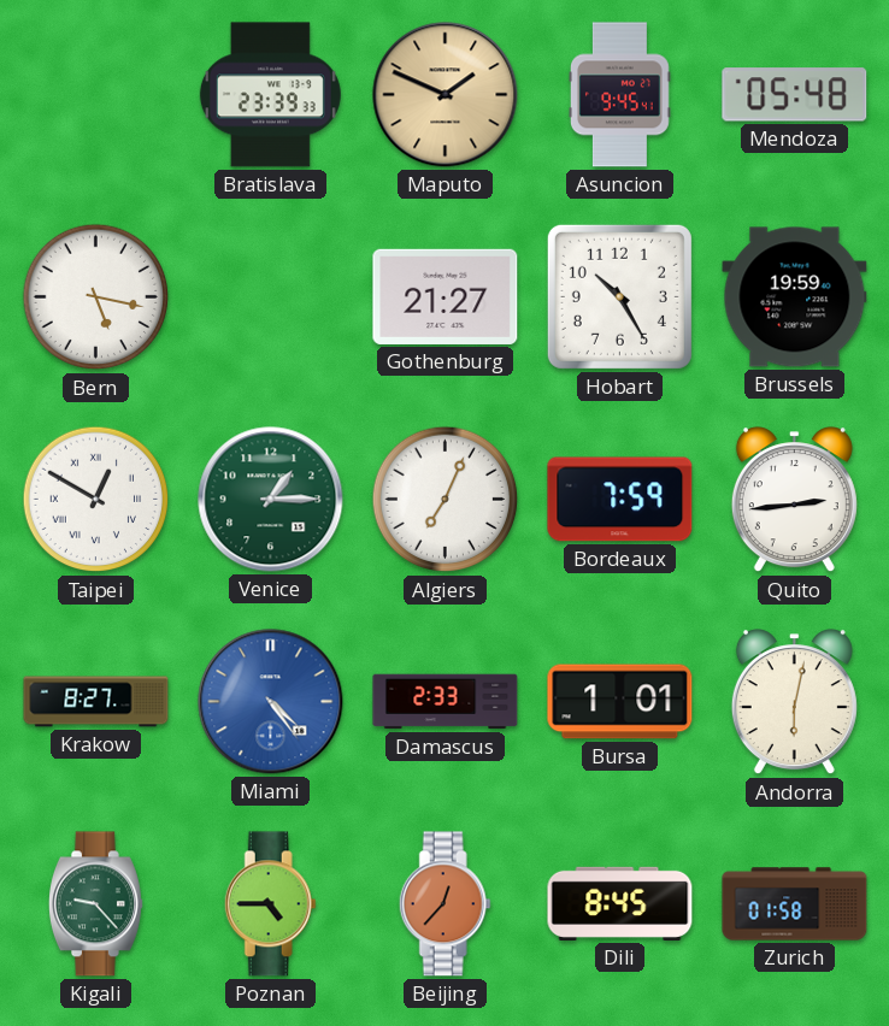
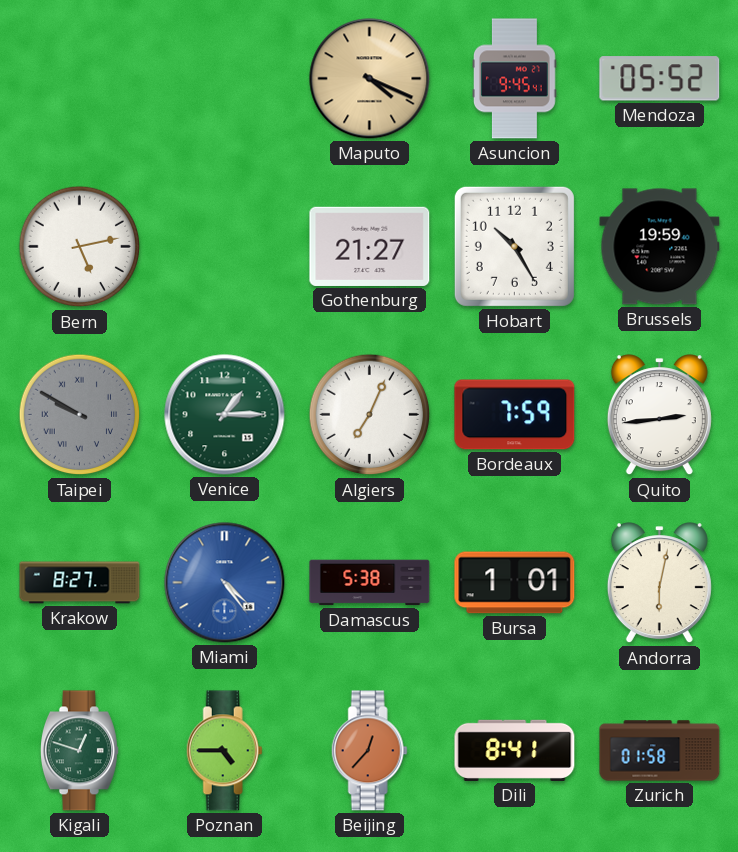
Bratislava: 23:39 -> none (270, 95)
Maputo: 1:49 -> 4:19 (370, 79)
Mendoza: 05:48 -> 05:52 (660, 79)
Bern: 5:17 -> 5:13 (80, 247)
Taipei: 12:50 -> 9:50 (80, 415)
Taipei dial: white -> grey (80, 415)
Damascus: 2:33 -> 5:38 (370, 583)
Kigali: 9:23 -> 12:48 (79, 751)
Dili: 8:45 -> 8:41 (515, 750)
